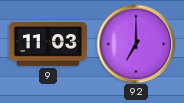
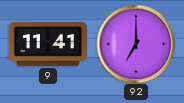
9: 11:03 -> 11:41 (48, 45)
